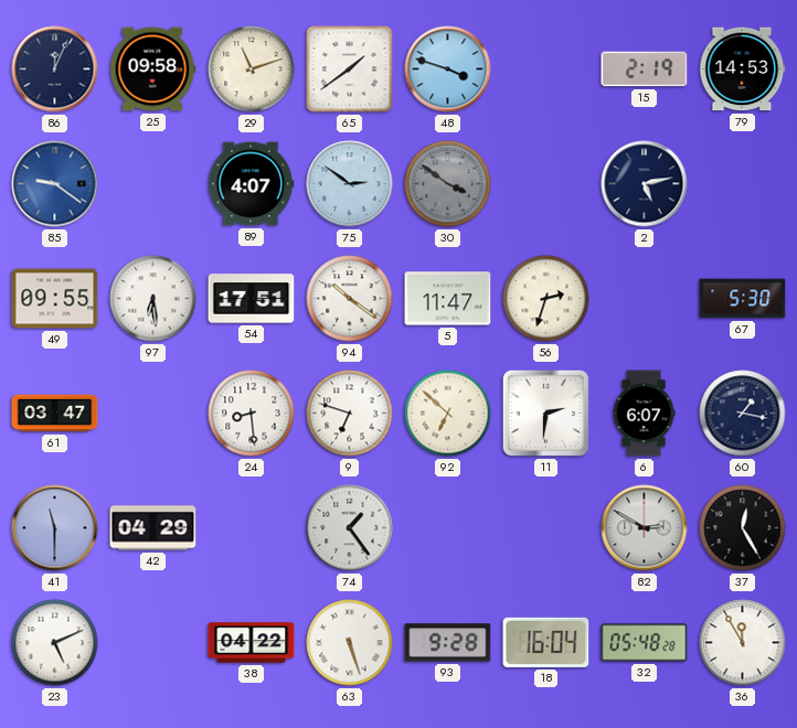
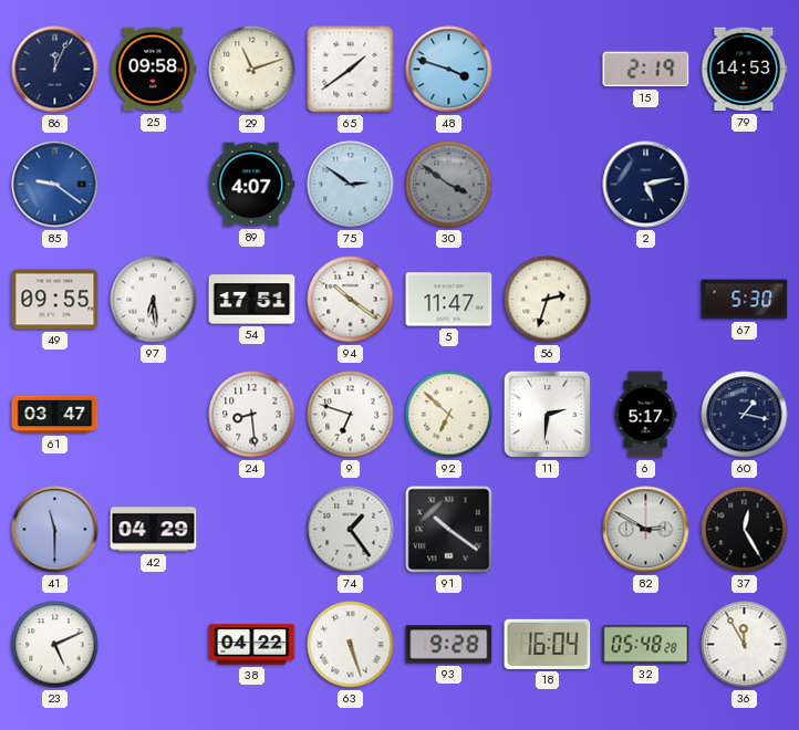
6: 6:07 -> 5:17 (645, 415)
91: none -> 10:21 (449, 530)
